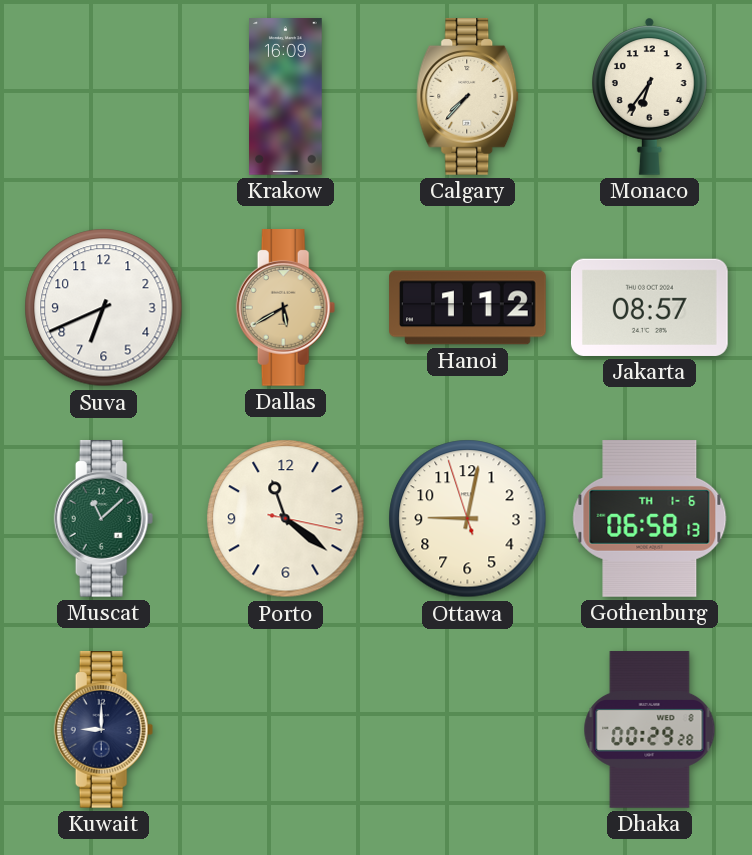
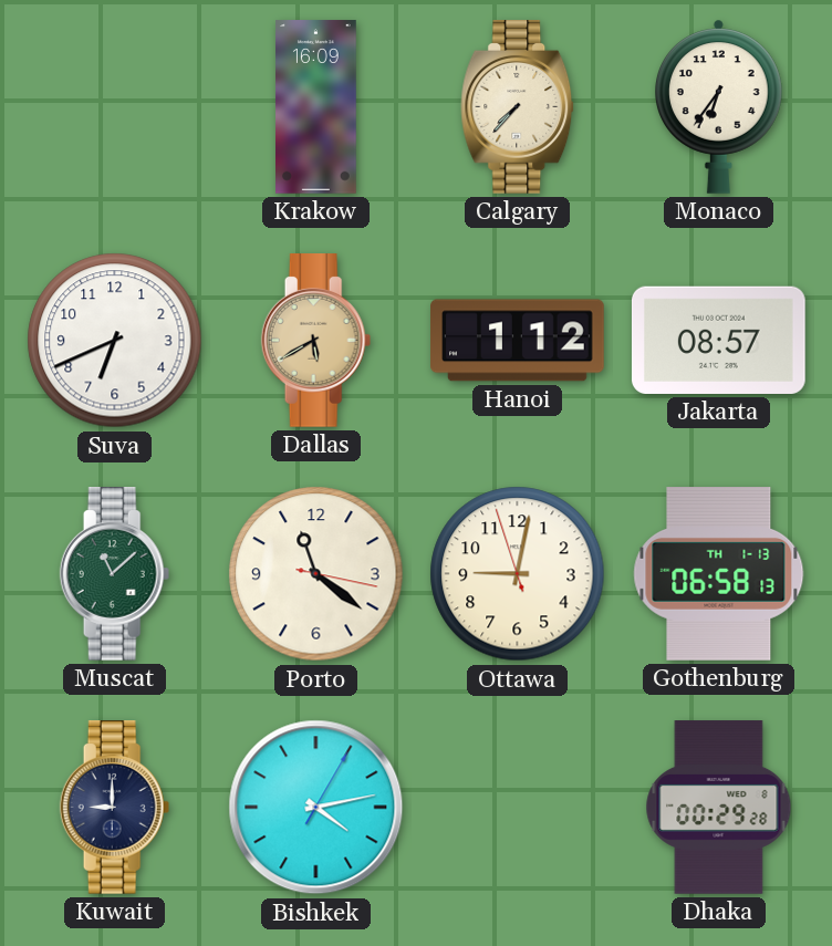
Gothenburg date: TH 1-6 -> TH 1-13 (719, 574)
Bishkek: none -> 4:13 (316, 808)
